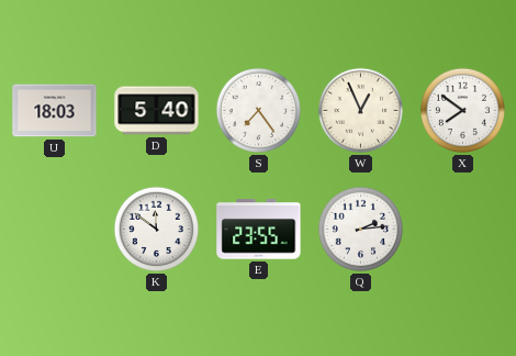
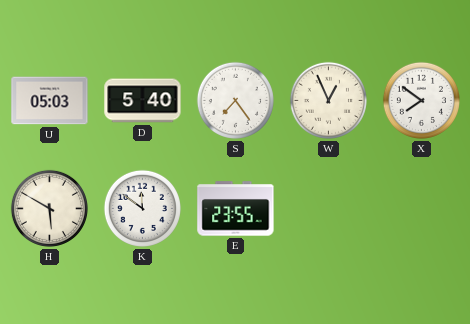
U: 18:03 -> 05:03 (50, 101)
H: none -> 5:50 (49, 208)
Q: 2:14 -> none (360, 229)
